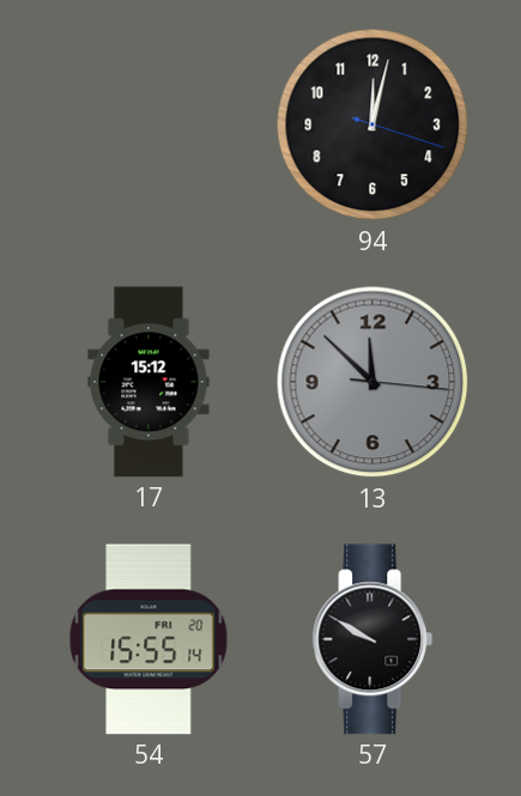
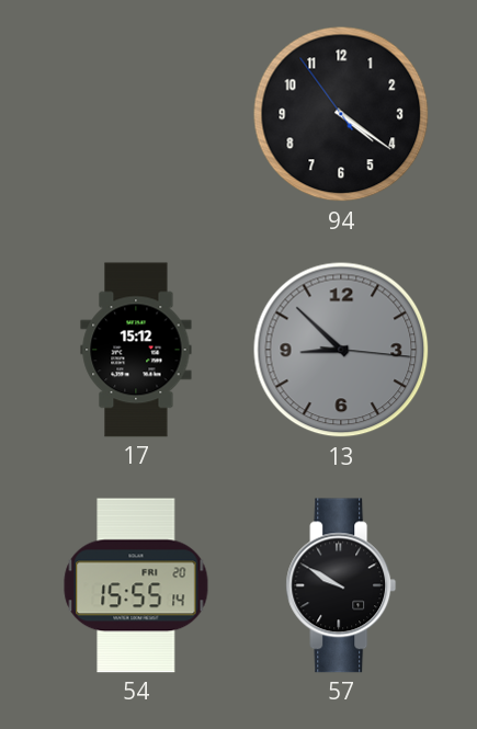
94: 12:02 -> 4:20 (341, 114)
13: 11:52 -> 8:52 (341, 350)
